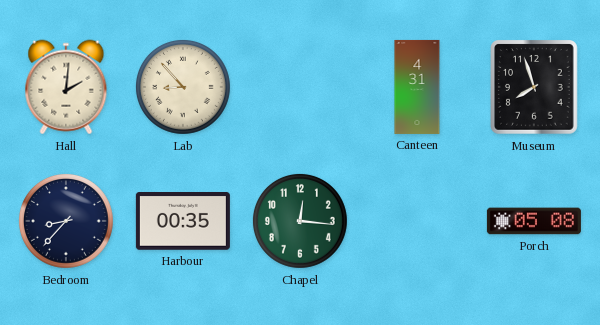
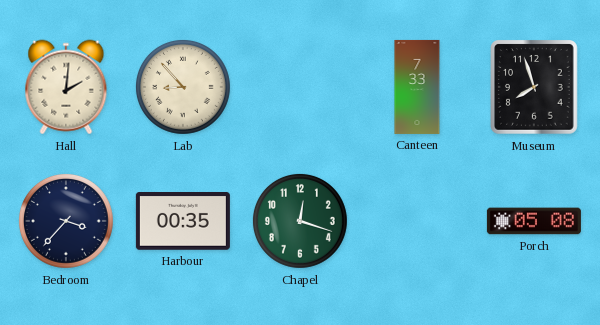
Canteen: 4:31 -> 7:33 (417, 87)
Bedroom: 8:37 -> 3:37 (66, 221)
Chapel: 12:16 -> 12:18 (300, 221)
